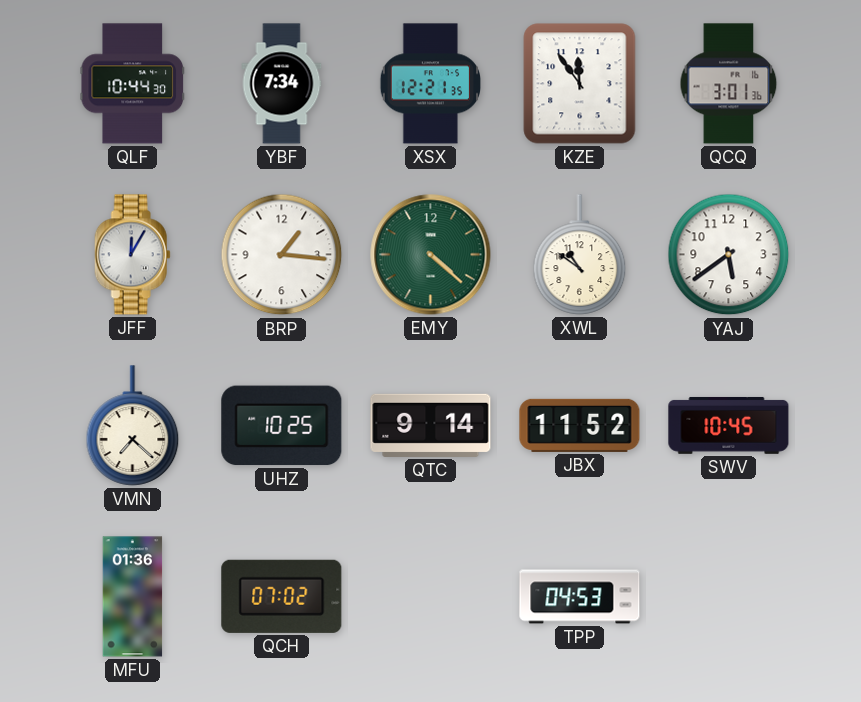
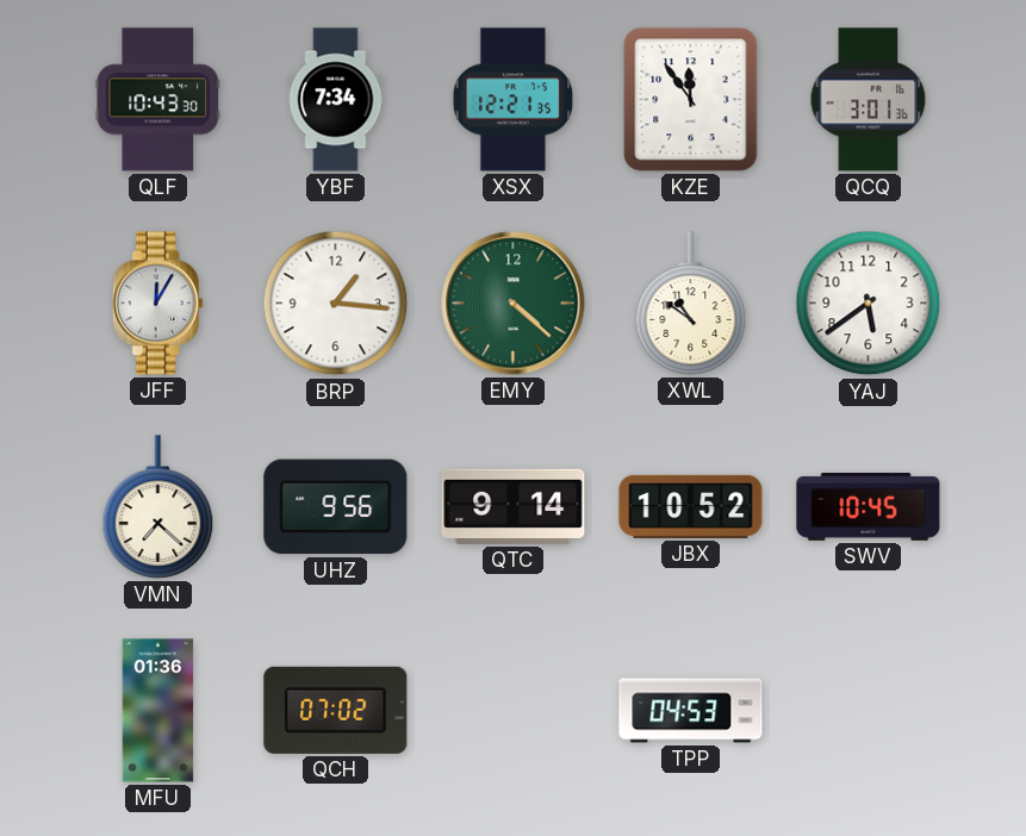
QLF: 10:44 -> 10:43 (158, 100)
UHZ: 10:25 -> 9:56 (336, 507)
JBX: 11:52 -> 10:52 (691, 506)
